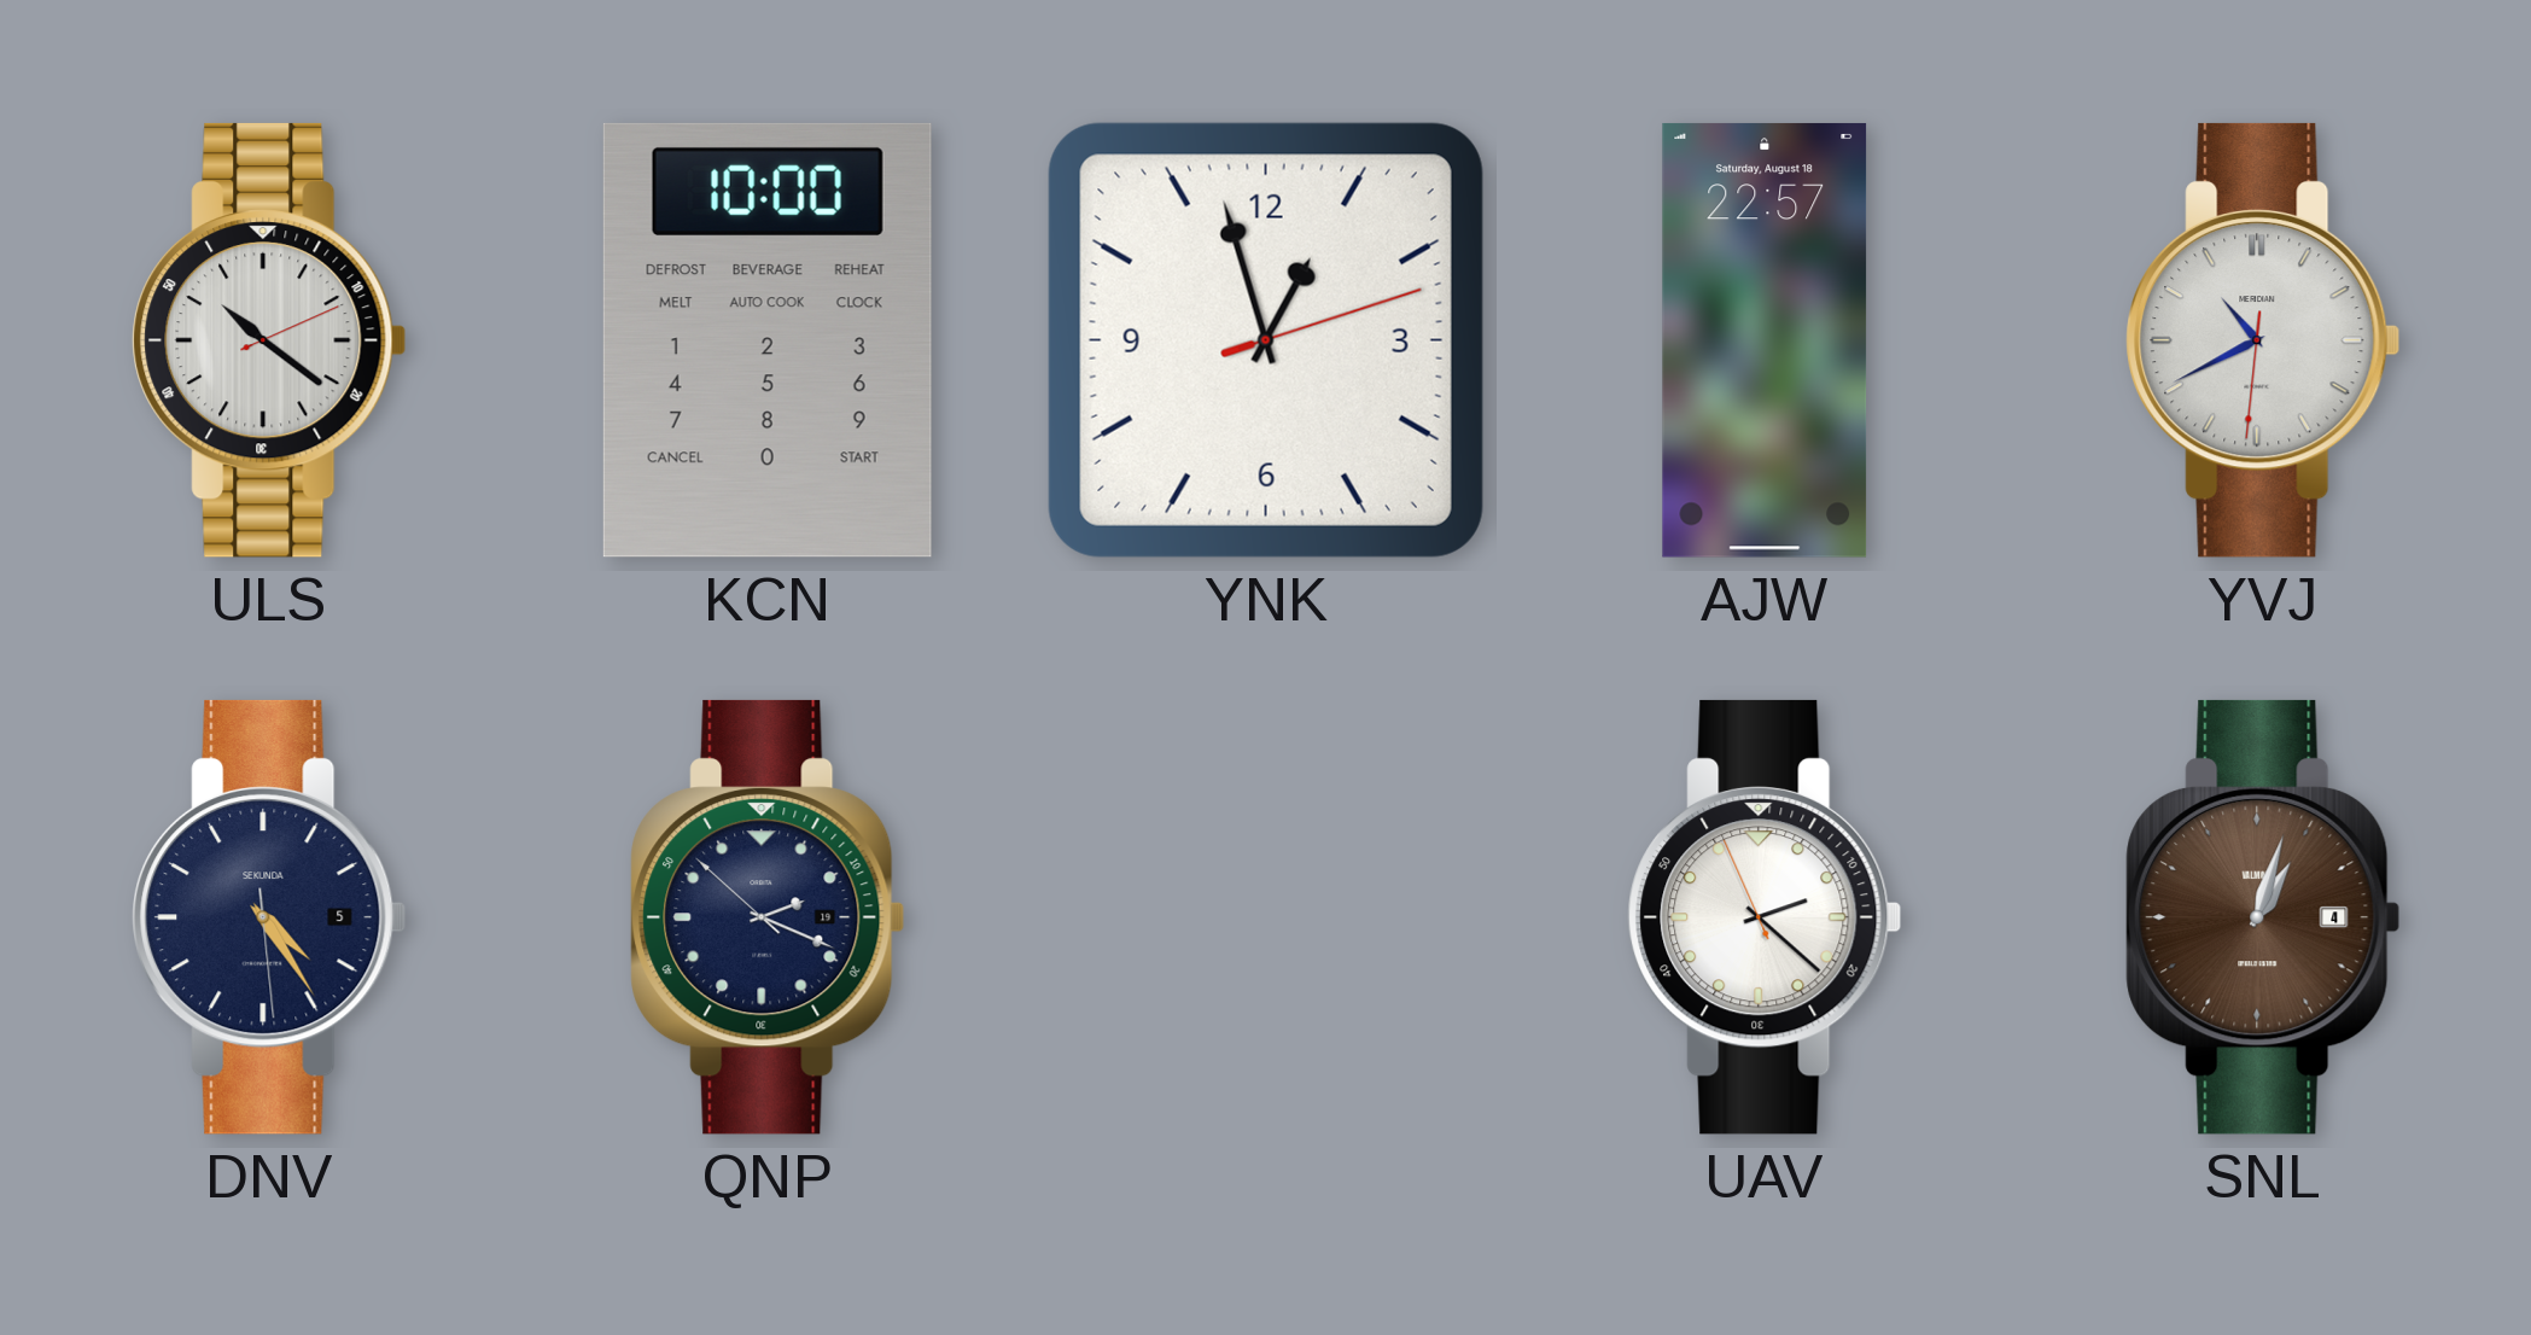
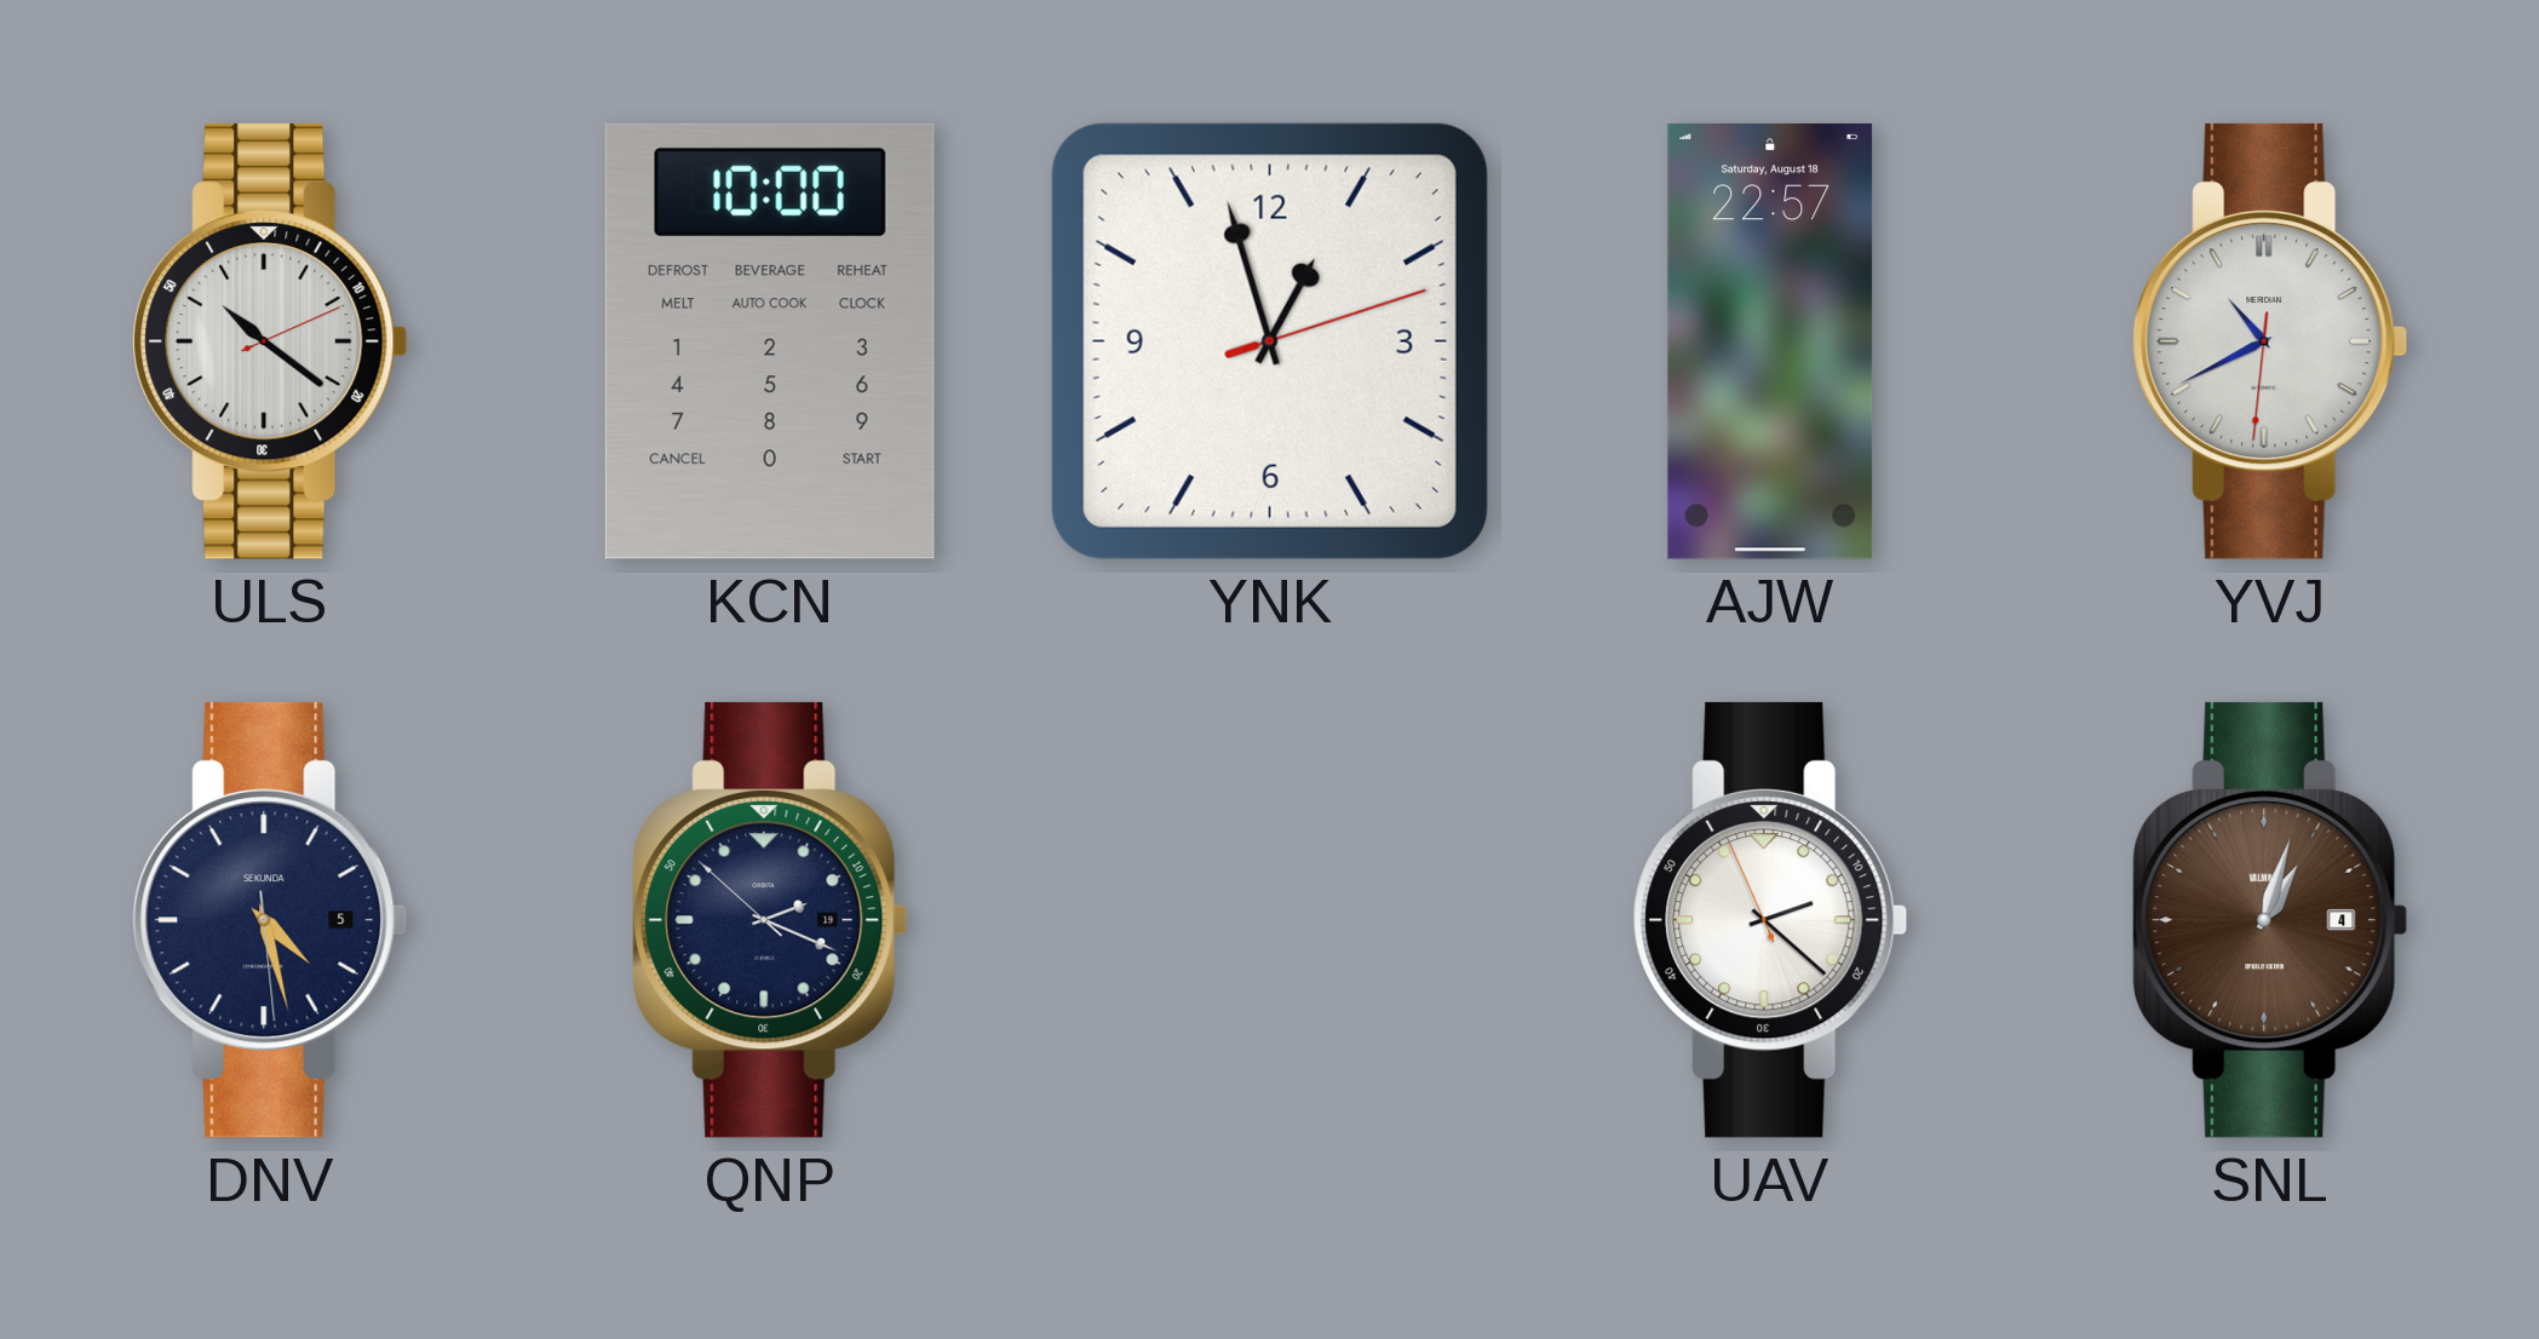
DNV: 4:24 -> 4:27 (270, 920)
